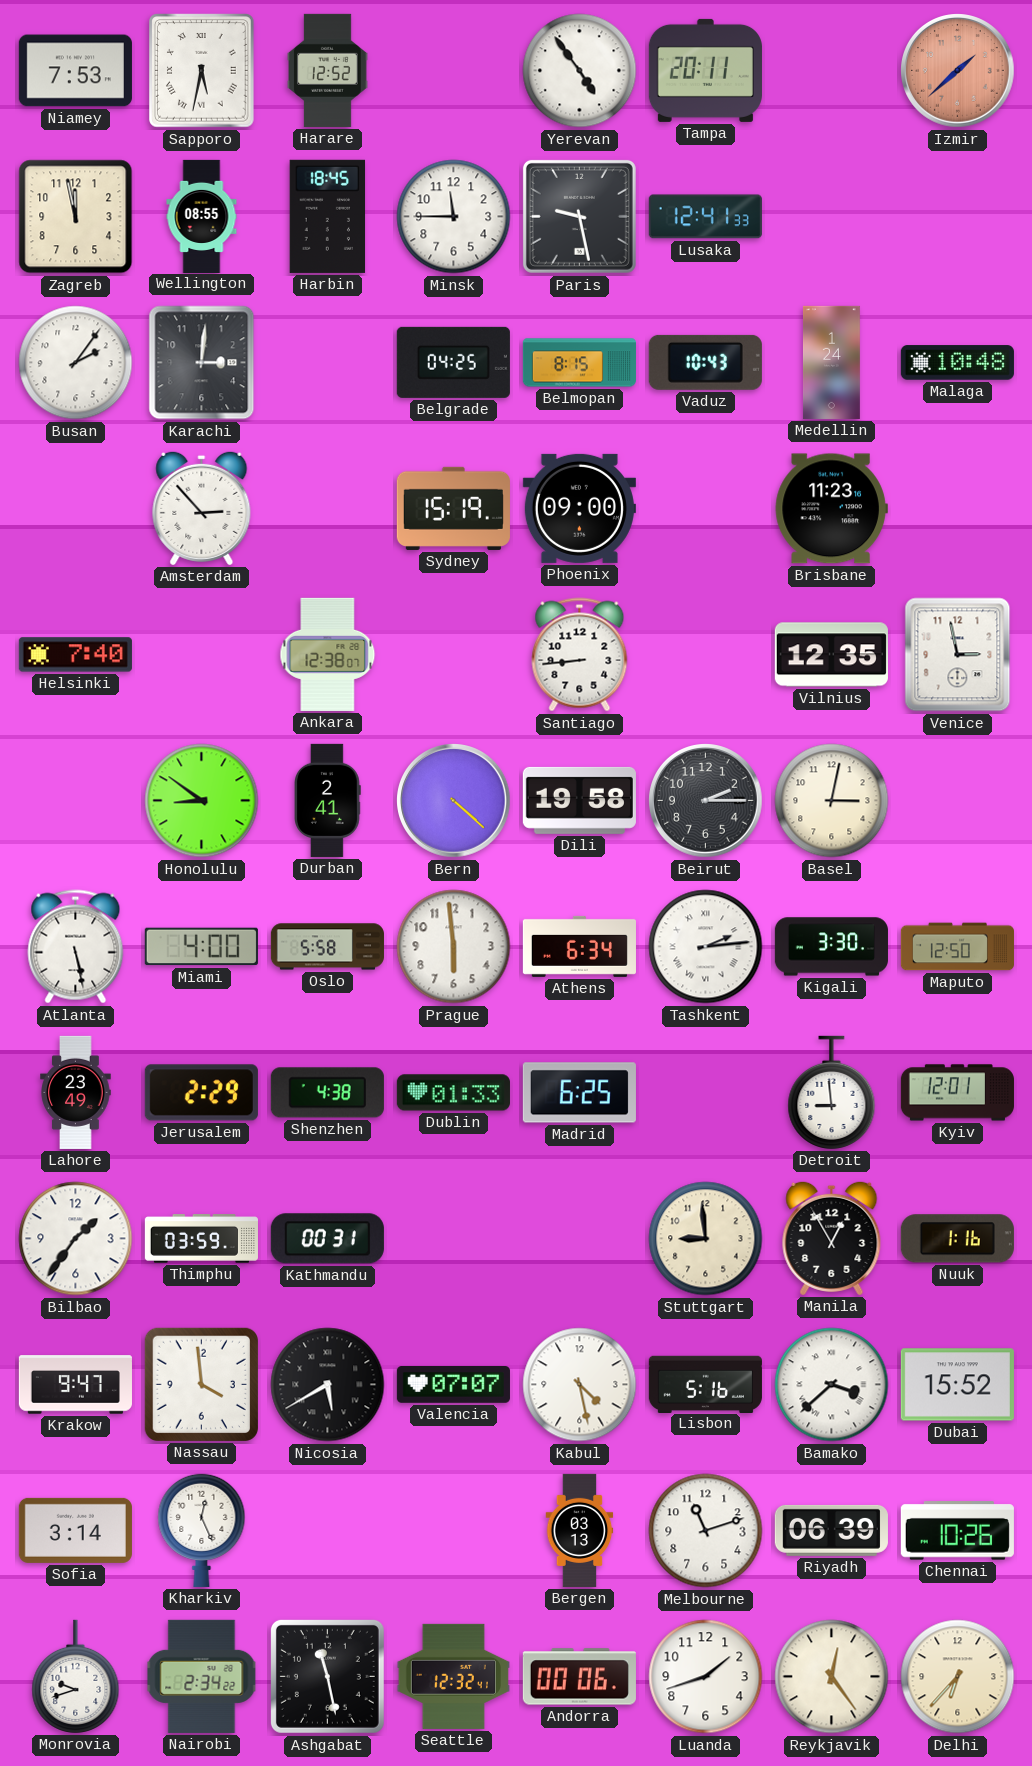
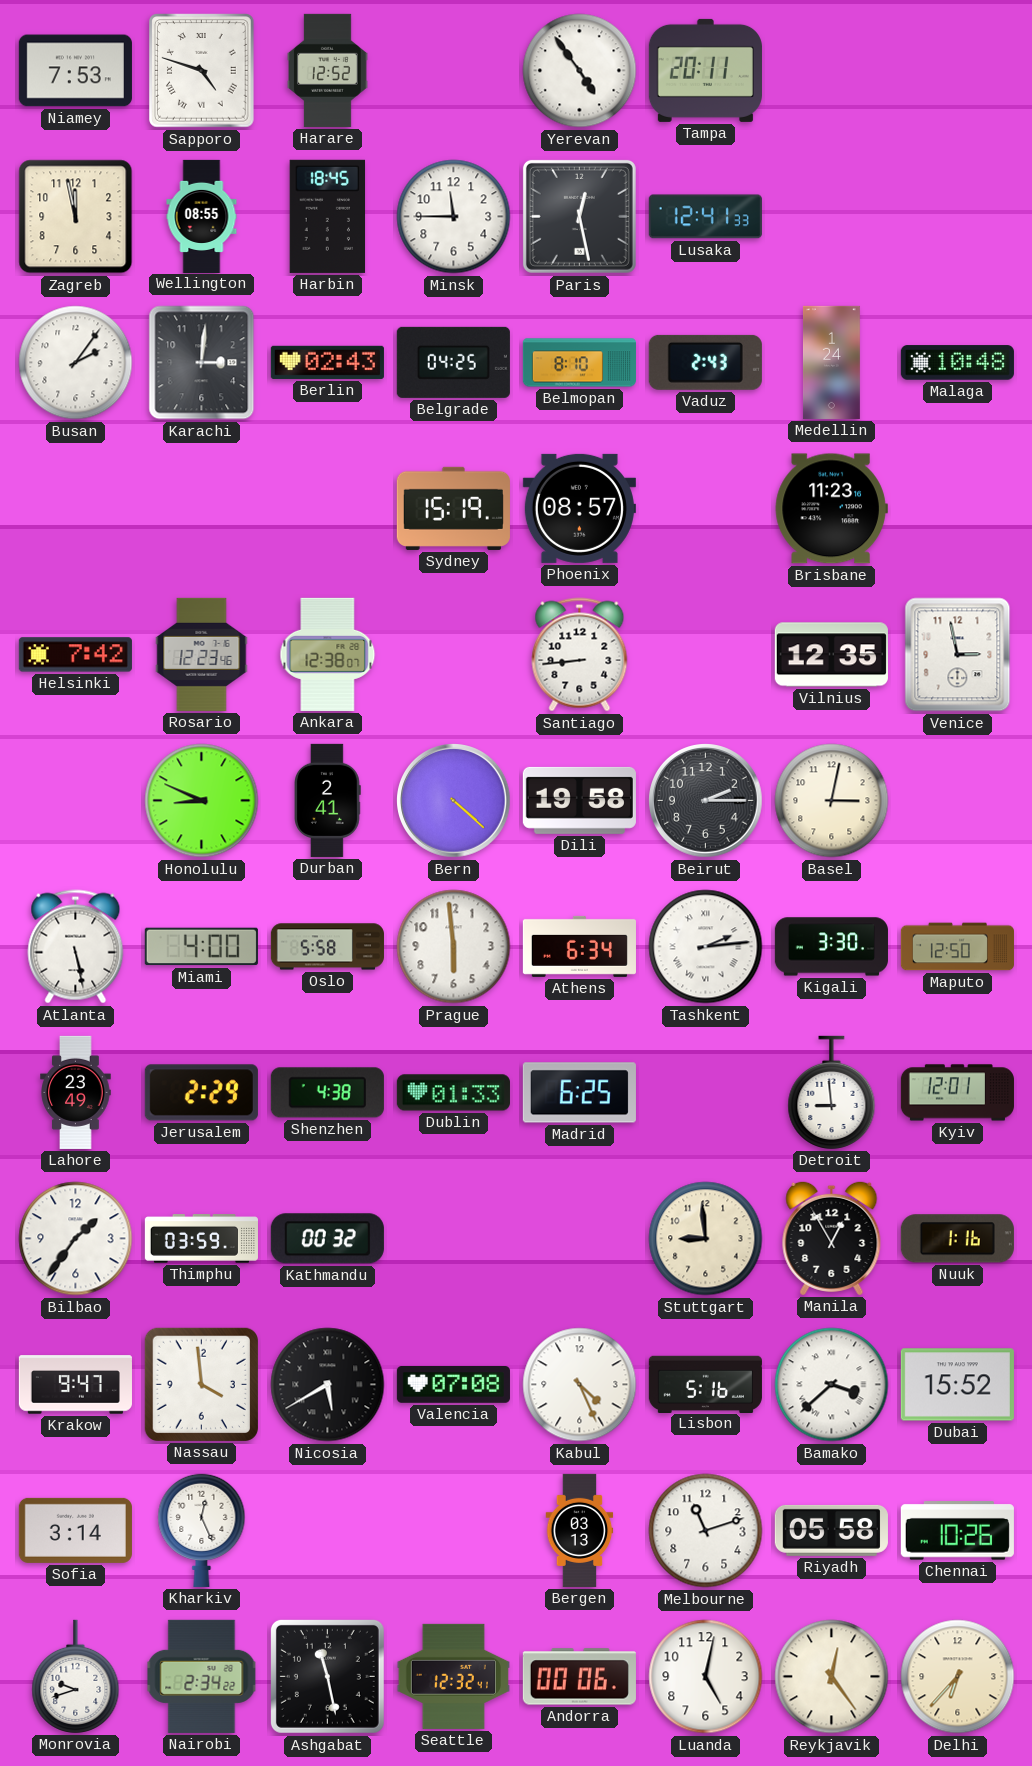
Sapporo: 5:32 -> 4:48 (202, 71)
Izmir: 1:38 -> none (958, 71)
Paris: 9:28 -> 12:28 (579, 216)
Berlin: none -> 02:43 (327, 362)
Belmopan: 8:15 -> 8:10 (579, 363)
Vaduz: 10:43 -> 2:43 (705, 362)
Amsterdam: 2:53 -> none (202, 508)
Phoenix: 09:00 -> 08:57 (579, 508)
Helsinki: 7:40 -> 7:42 (75, 655)
Rosario: none -> 12:23 (202, 654)
Honolulu: 8:51 -> 8:49 (202, 801)
Kathmandu: 00:31 -> 00:32 (327, 1239)
Valencia: 07:07 -> 07:08 (453, 1385)
Kabul: 4:28 -> 4:26 (580, 1385)
Riyadh: 06:39 -> 05:58 (831, 1530)
Luanda: 1:42 -> 5:02 (706, 1677)
